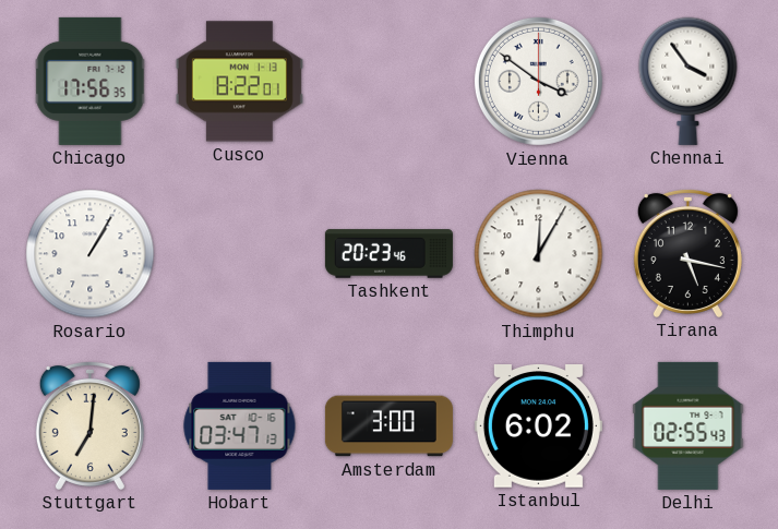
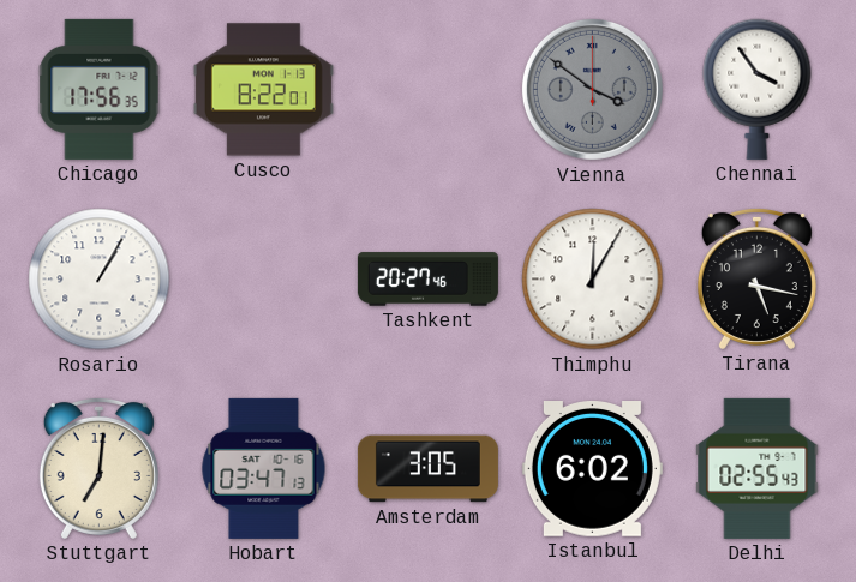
Vienna dial: white -> grey (592, 89)
Tashkent: 20:23 -> 20:27 (427, 280)
Amsterdam: 3:00 -> 3:05 (427, 469)
